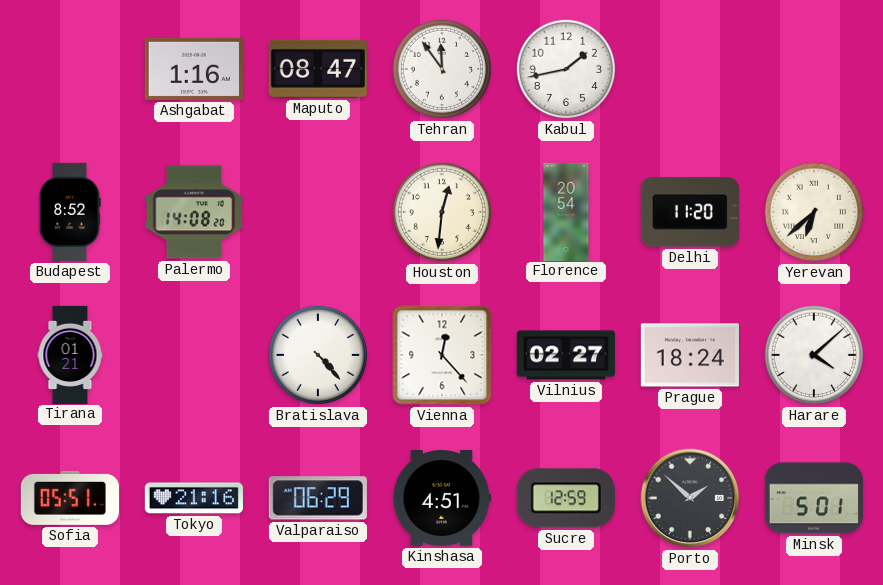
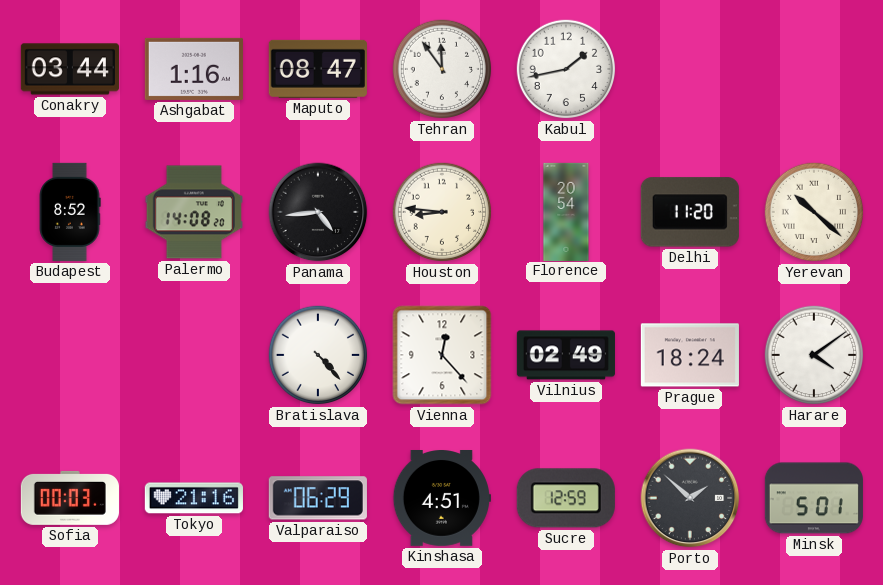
Conakry: none -> 03:44 (70, 69)
Panama: none -> 4:44 (318, 212)
Houston: 12:31 -> 8:46 (442, 212)
Yerevan: 6:38 -> 10:22 (814, 212)
Tirana: 01:21 -> none (70, 354)
Vilnius: 02:27 -> 02:49 (566, 355)
Harare: 4:08 -> 4:09 (814, 355)
Sofia: 05:51 -> 00:03 (70, 498)
